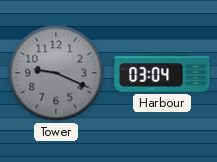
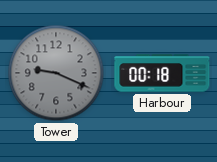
Harbour: 03:04 -> 00:18 (162, 73)
